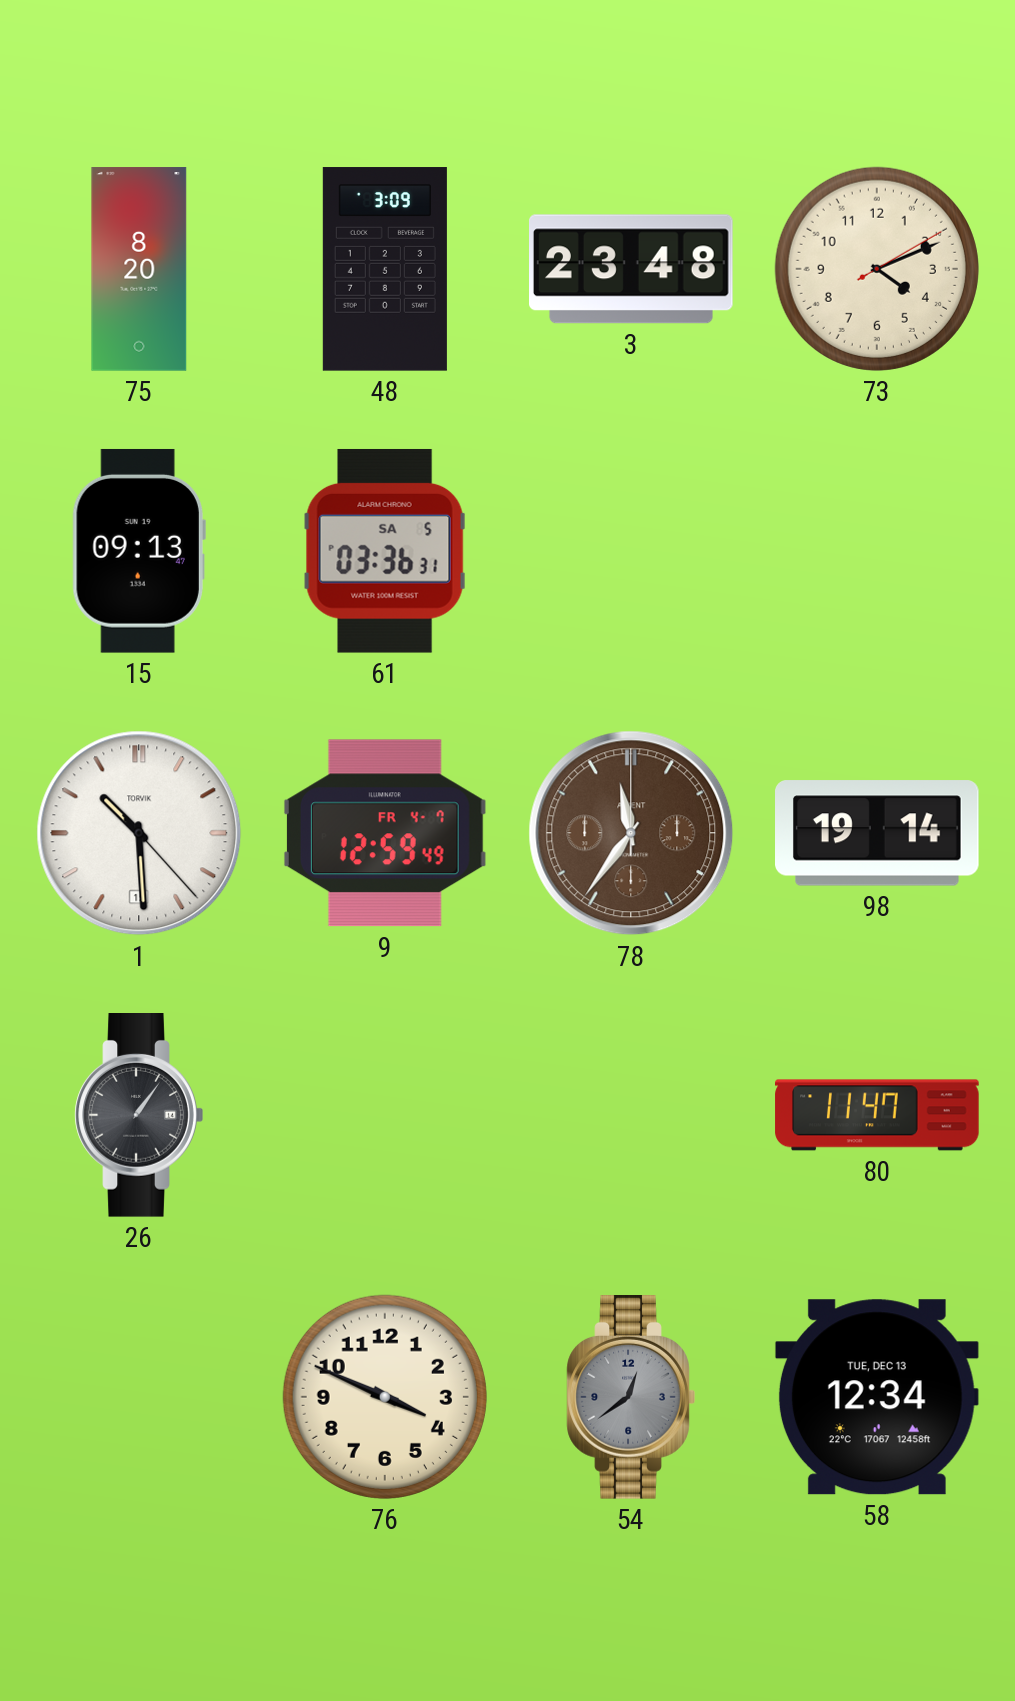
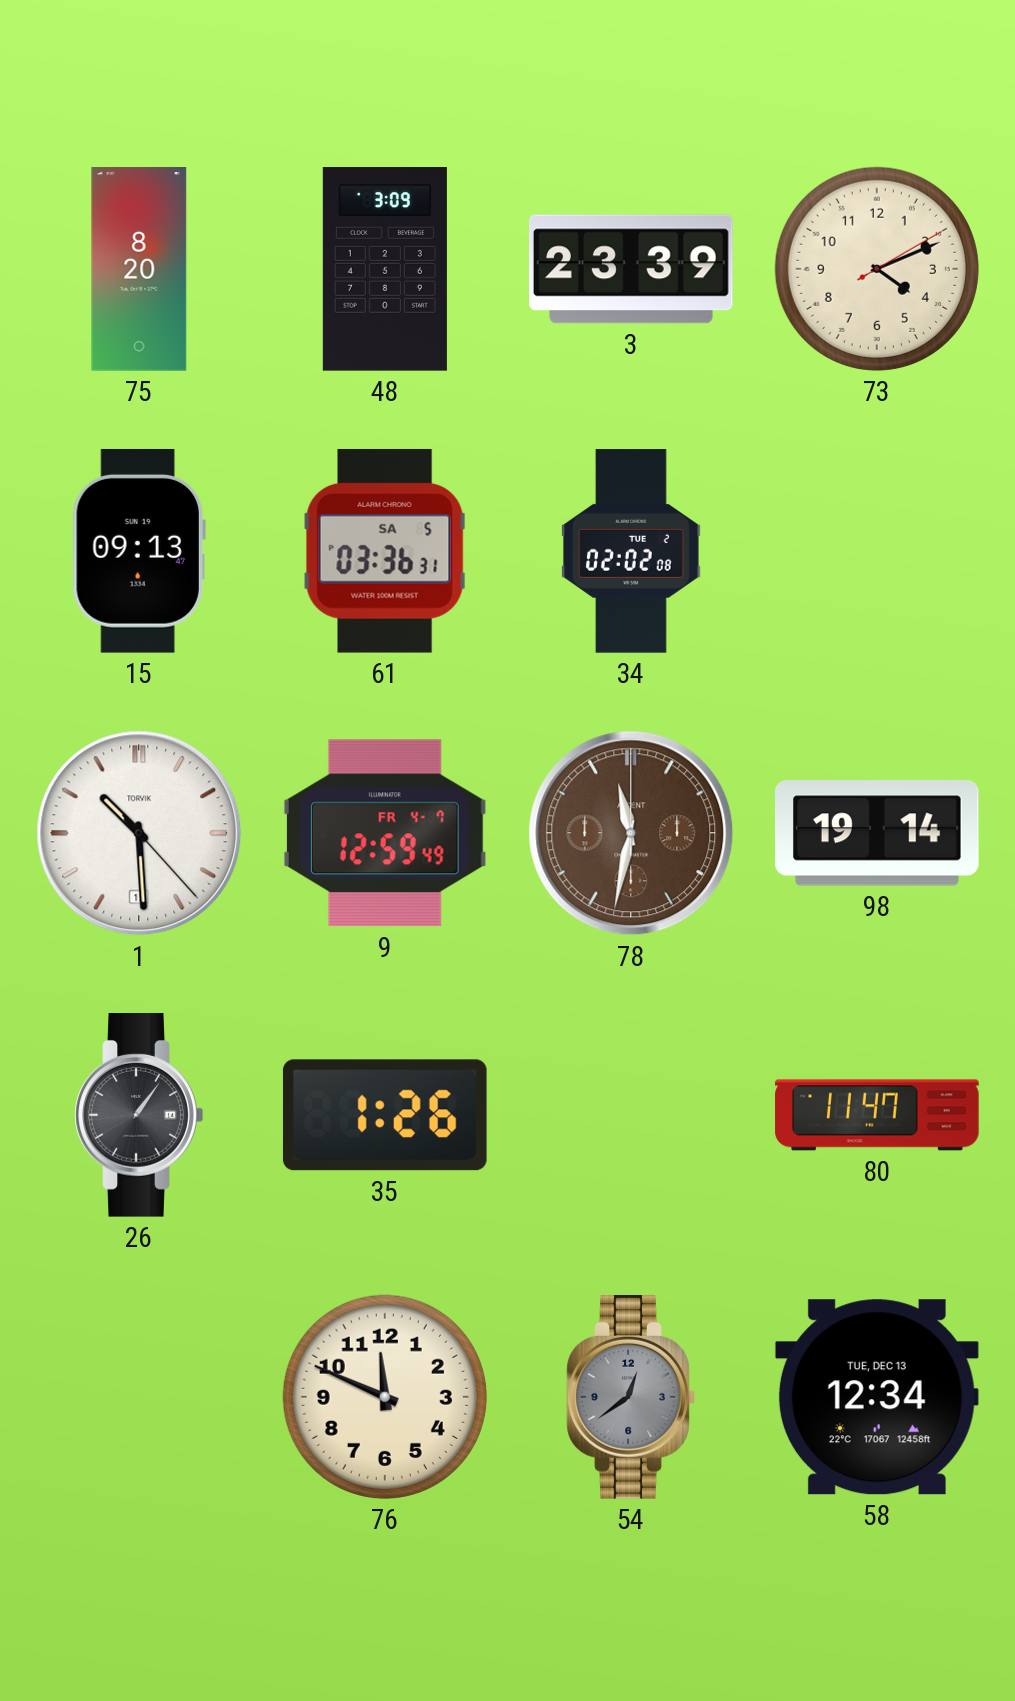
3: 23:48 -> 23:39 (632, 269)
34: none -> 02:02 (632, 551)
78: 11:36 -> 11:32 (631, 833)
35: none -> 1:26 (385, 1115)
76: 3:49 -> 11:49 (385, 1397)
